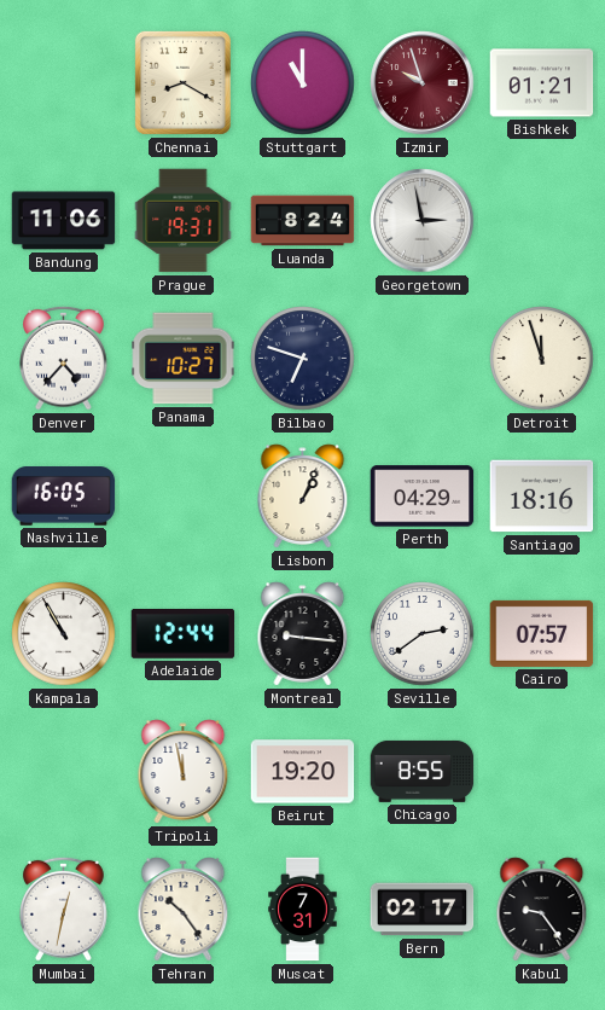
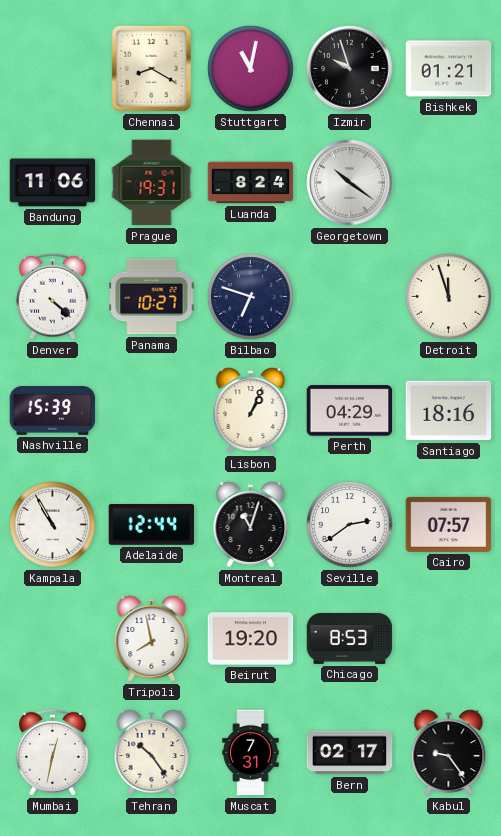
Stuttgart: 11:00 -> 11:02 (251, 69)
Izmir dial: burgundy -> black (350, 69)
Georgetown: 2:58 -> 10:21 (350, 183)
Denver: 4:37 -> 4:22 (53, 296)
Nashville: 16:05 -> 15:39 (53, 411)
Montreal: 9:16 -> 11:03 (251, 525)
Tripoli: 11:58 -> 7:58 (152, 639)
Chicago: 8:55 -> 8:53 (350, 638)
